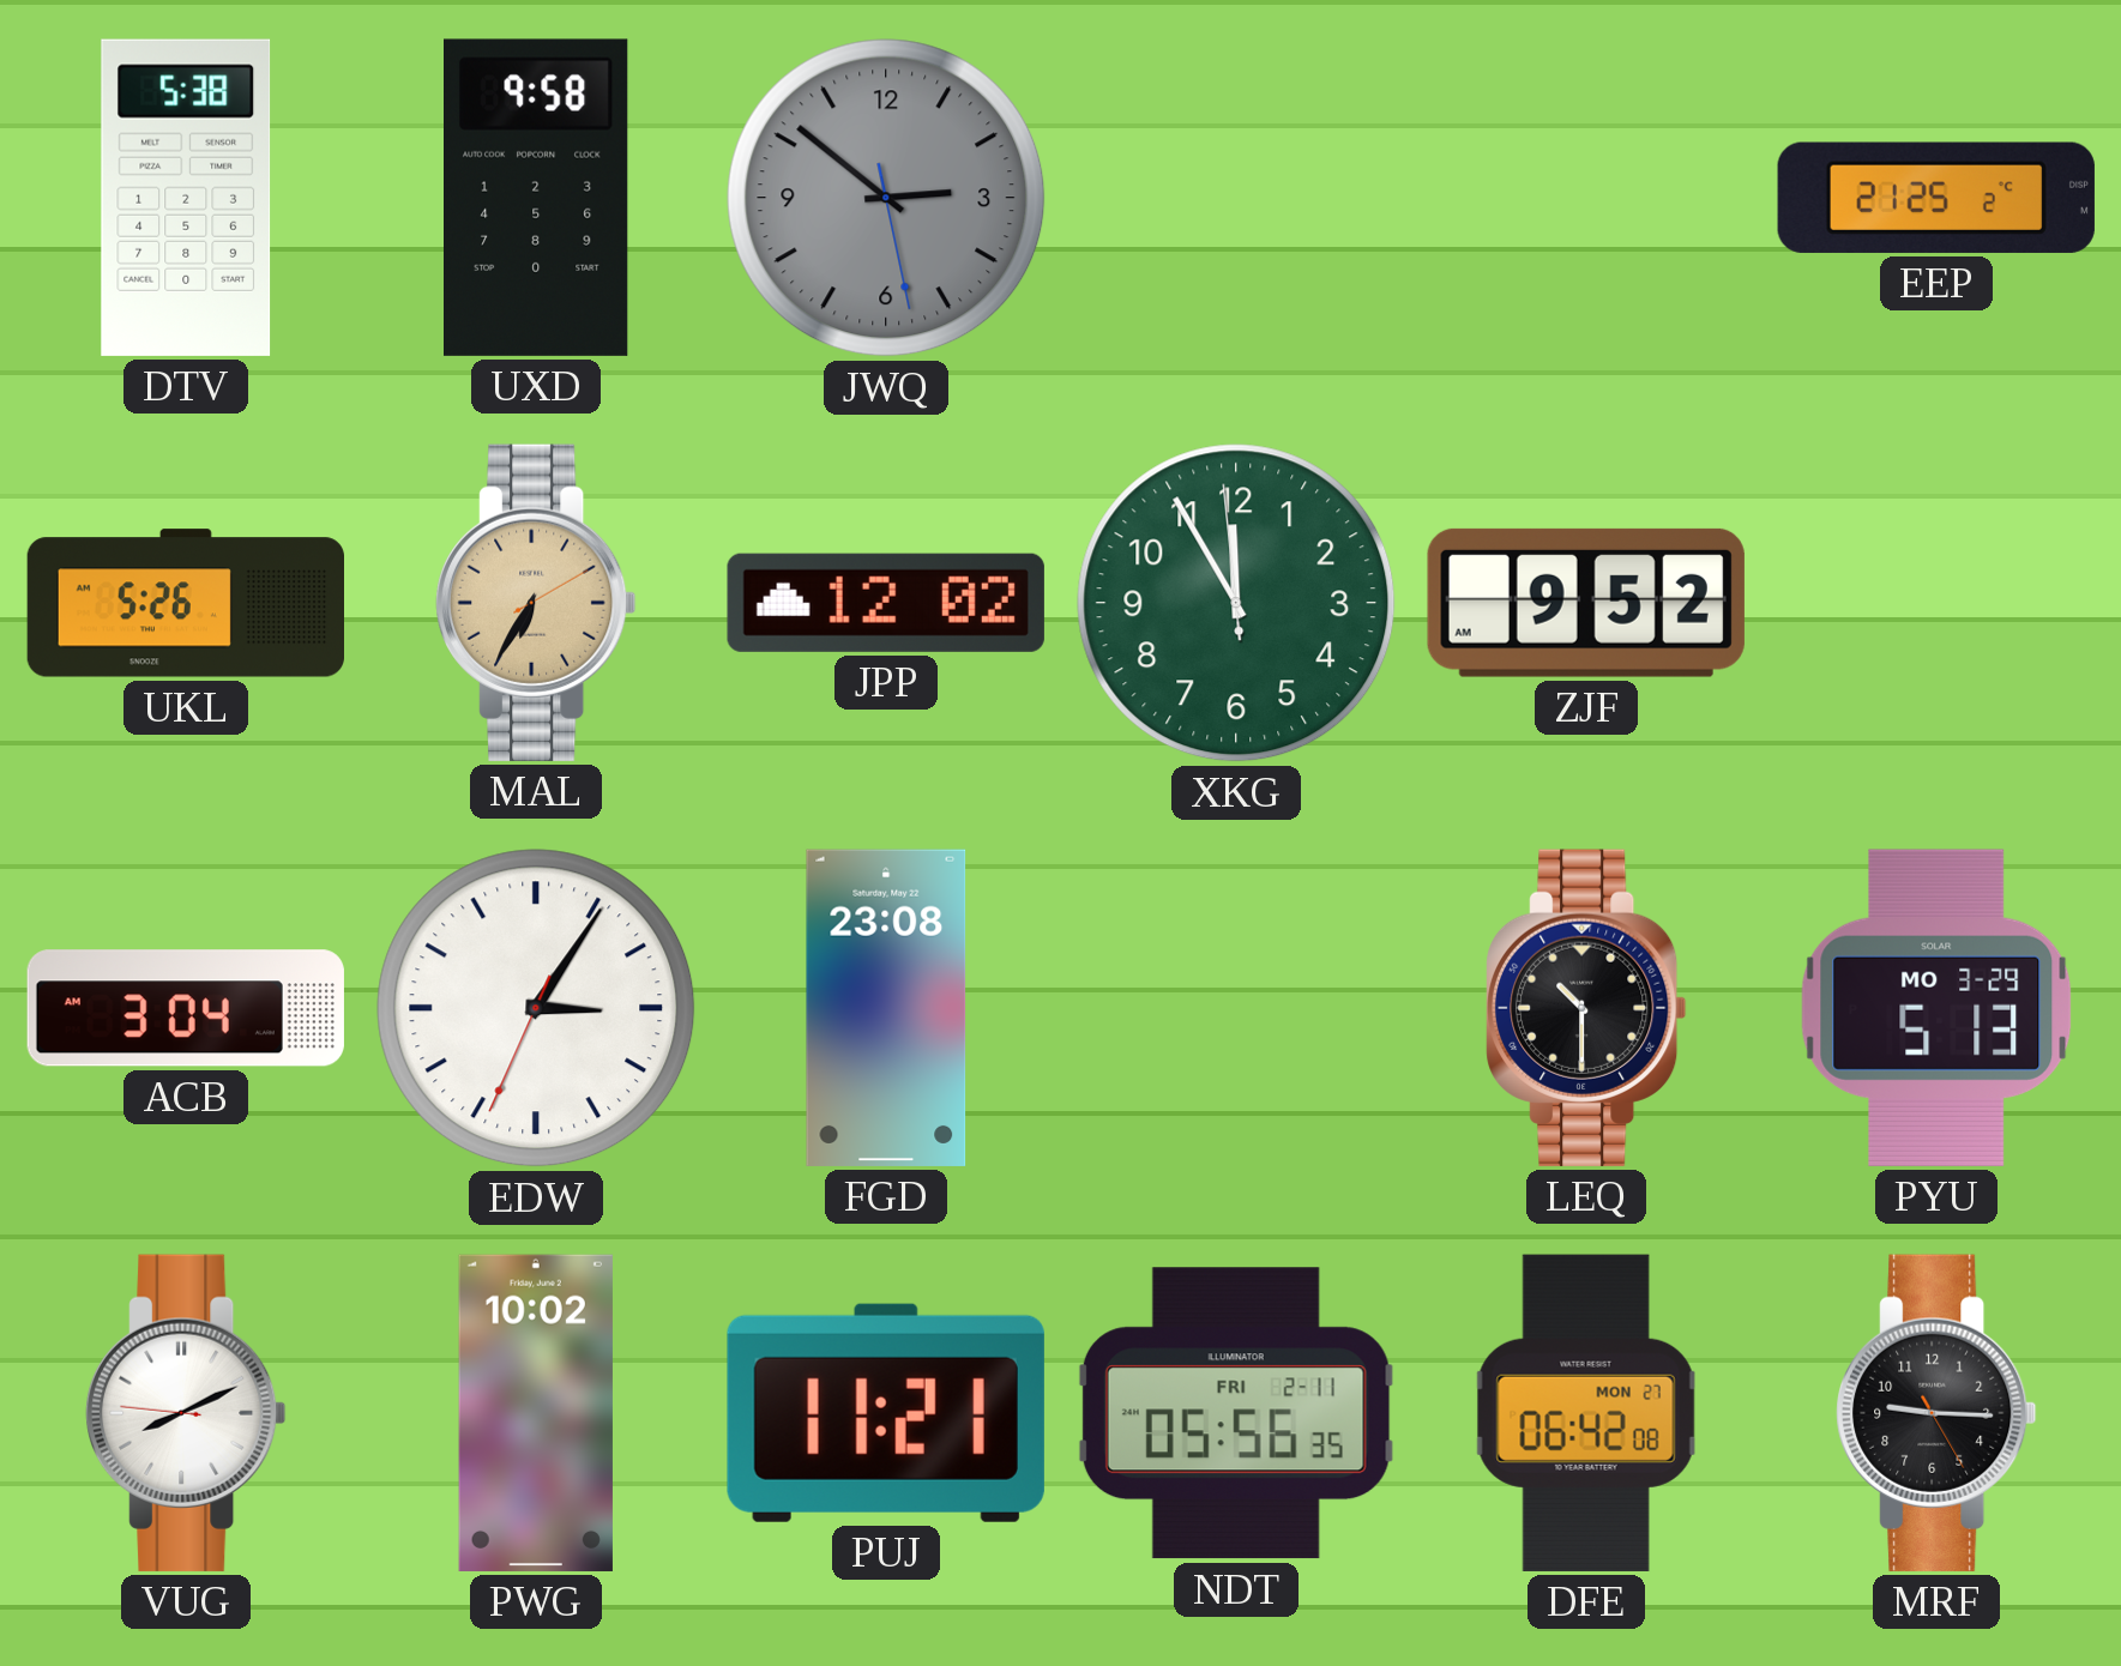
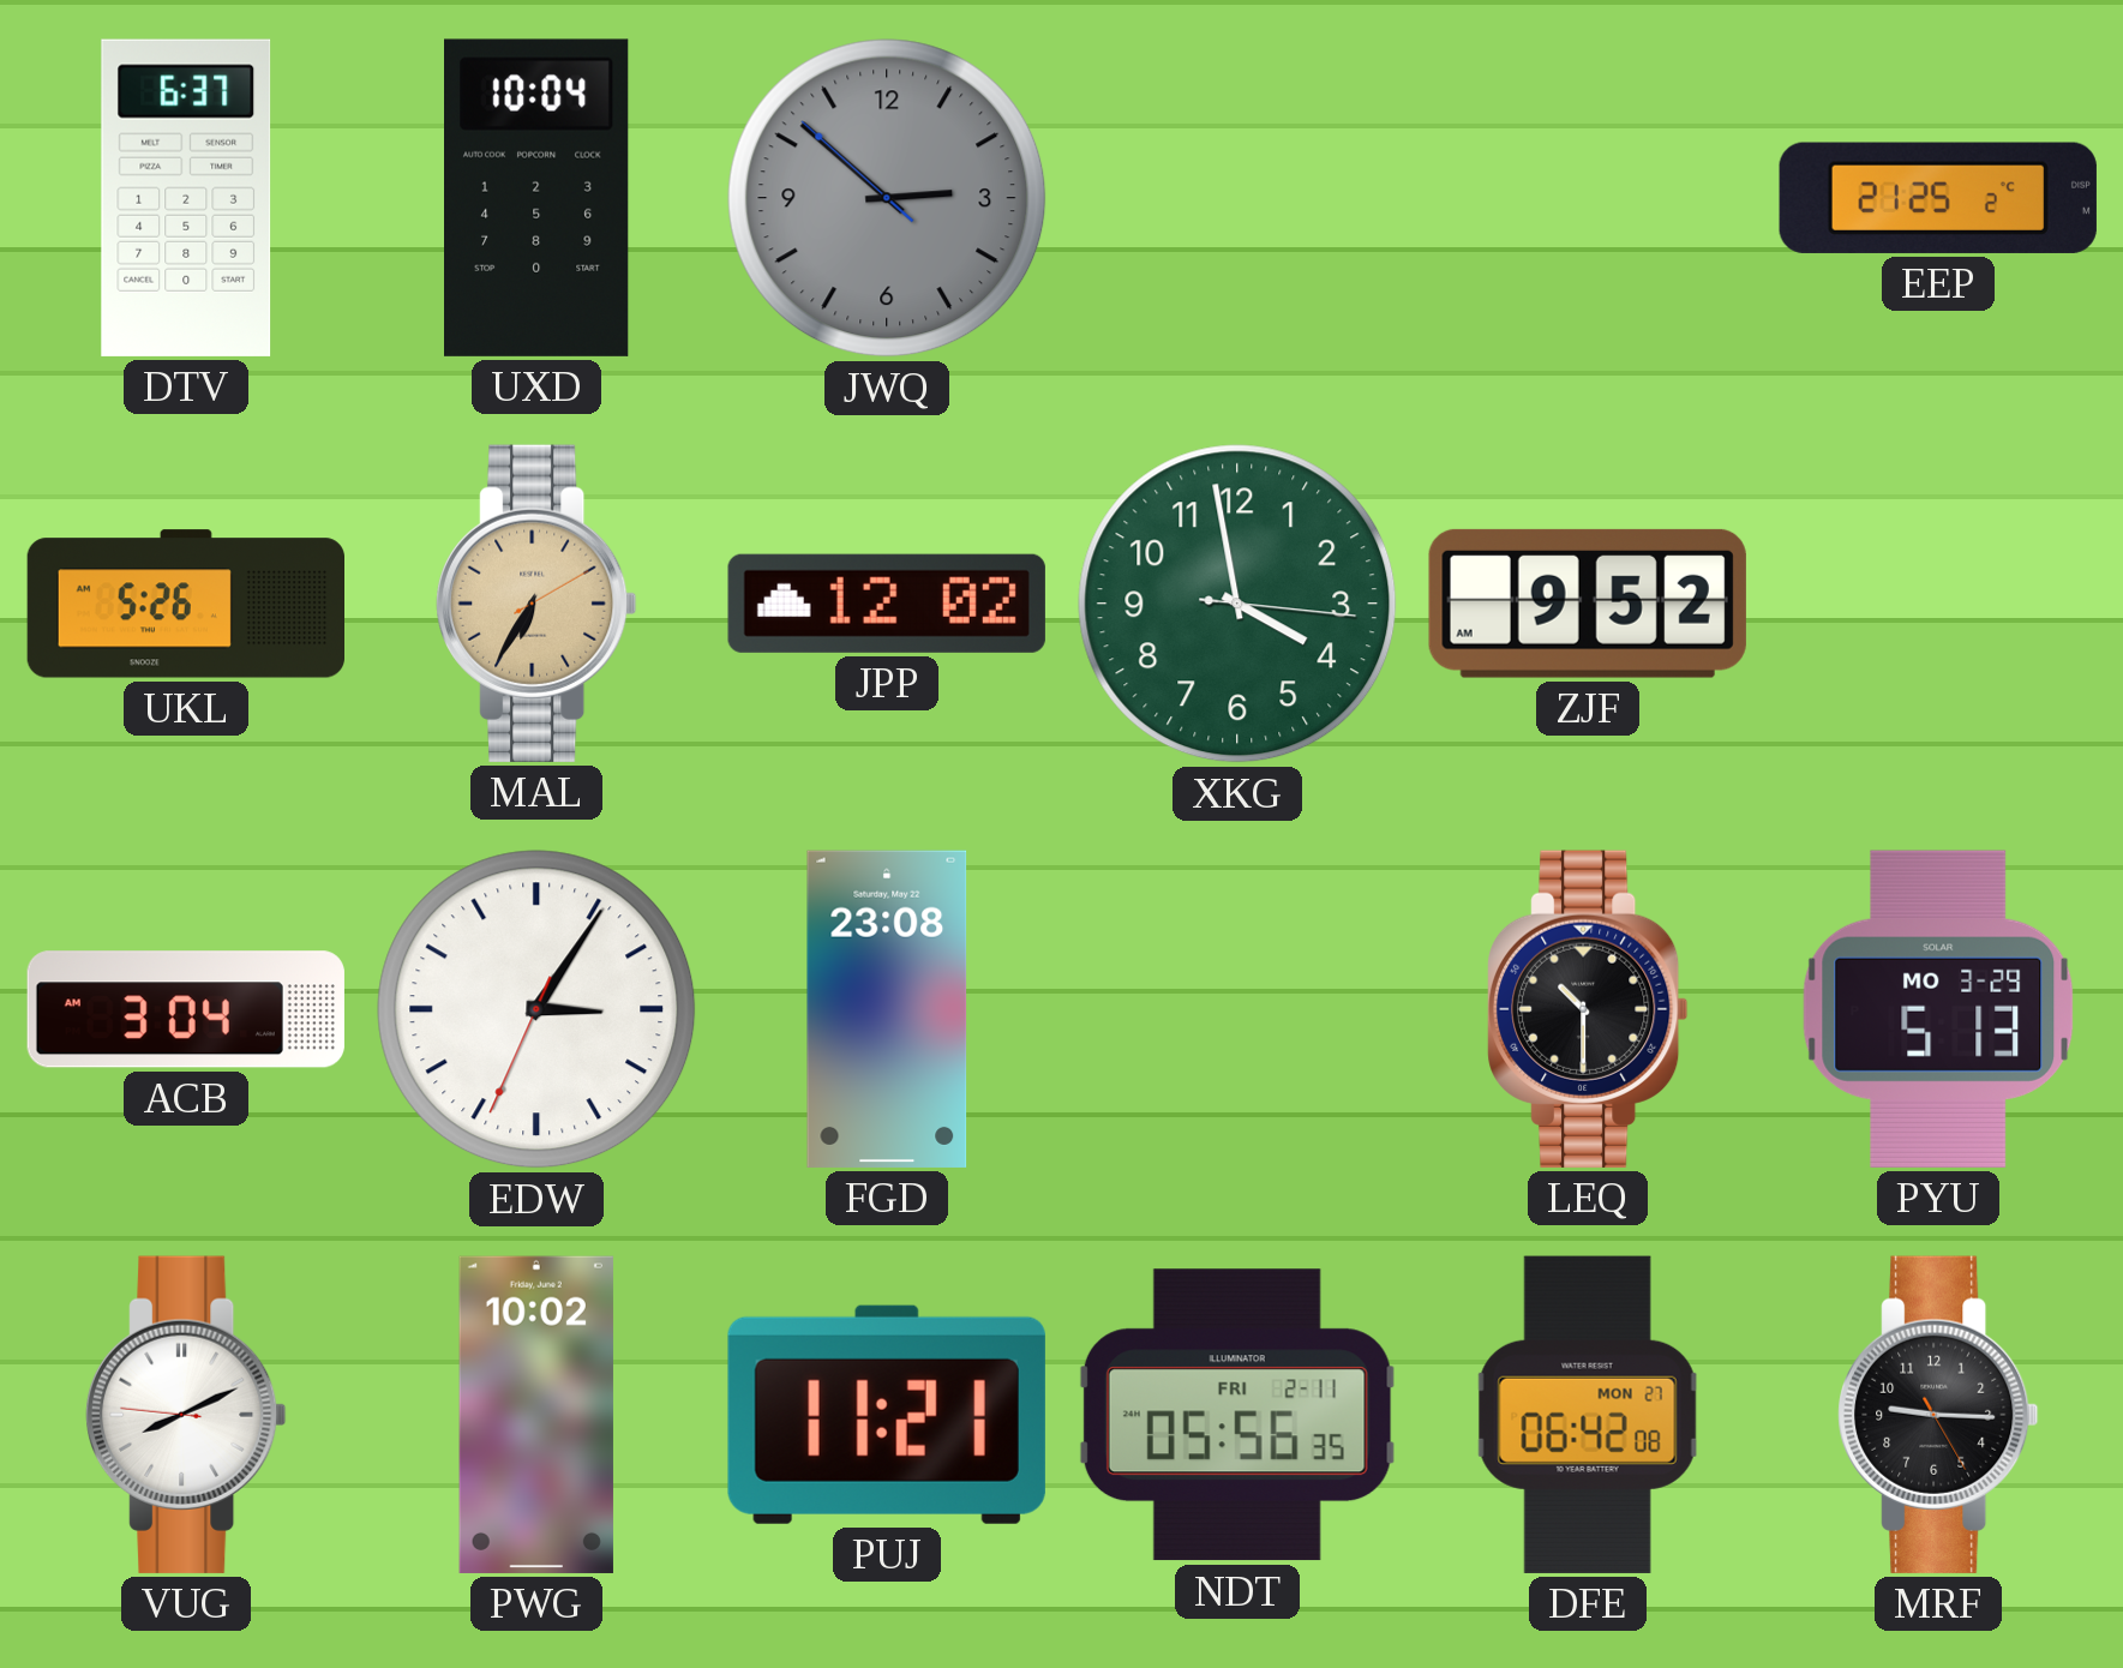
DTV: 5:38 -> 6:37 (186, 198)
UXD: 9:58 -> 10:04 (538, 198)
JWQ: 2:51:28 -> 2:51:52 (887, 198)
XKG: 11:54 -> 3:58 (1237, 604)
